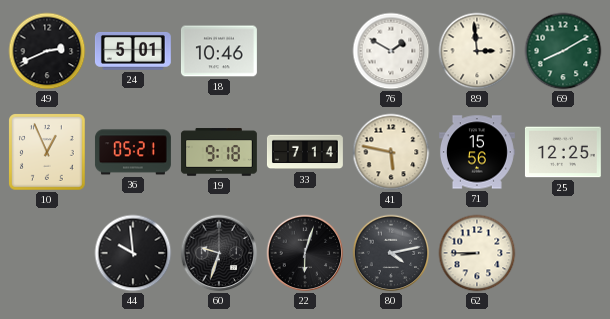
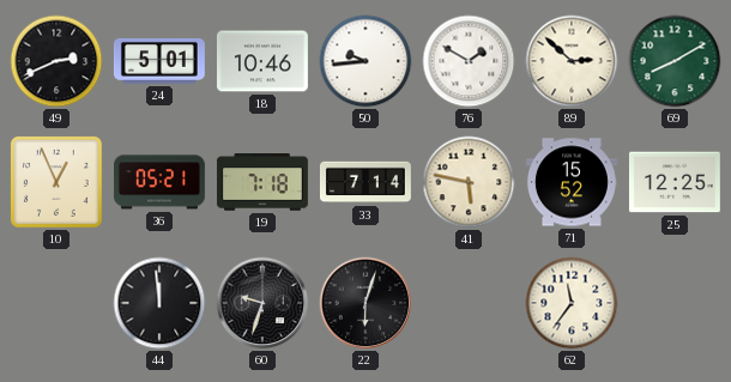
50: none -> 9:44 (365, 61)
89: 2:59 -> 2:52 (572, 61)
19: 9:18 -> 7:18 (262, 182)
71: 15:56 -> 15:52 (572, 182)
44: 9:59 -> 11:59 (159, 303)
80: 4:13 -> none (391, 253)
62: 8:45 -> 11:36 (572, 303)
